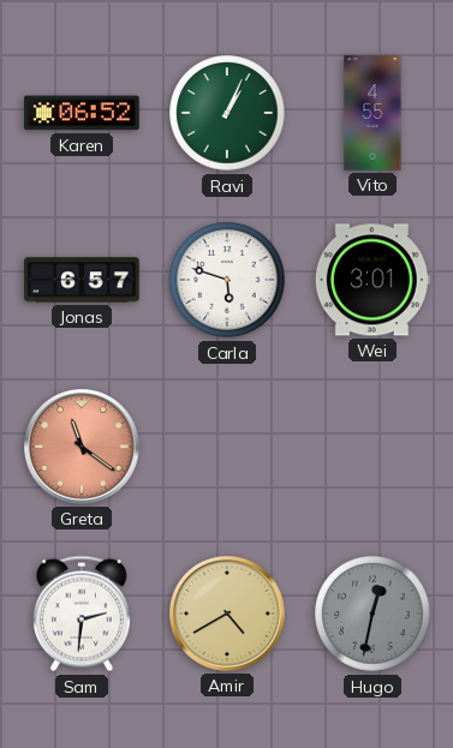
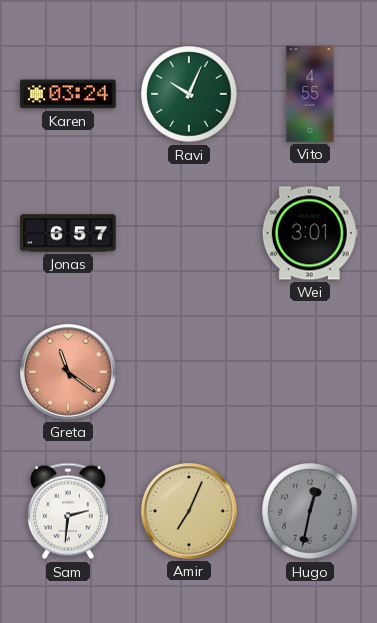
Karen: 06:52 -> 03:24 (68, 94)
Ravi: 1:04 -> 10:04 (189, 94)
Carla: 5:48 -> none (227, 280)
Amir: 4:40 -> 7:04 (190, 512)
